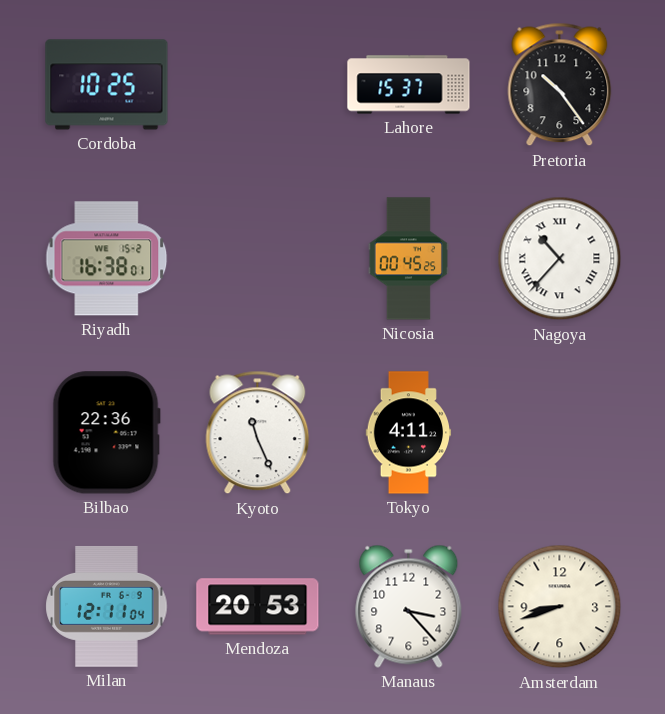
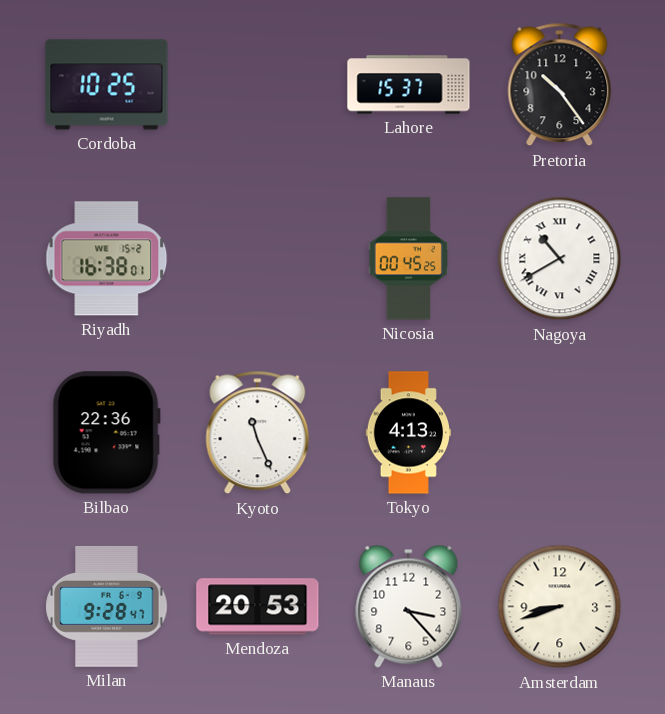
Nagoya: 10:37 -> 10:40 (560, 259)
Tokyo: 4:11 -> 4:13 (409, 433)
Milan: 12:11 -> 9:28 (107, 606)
